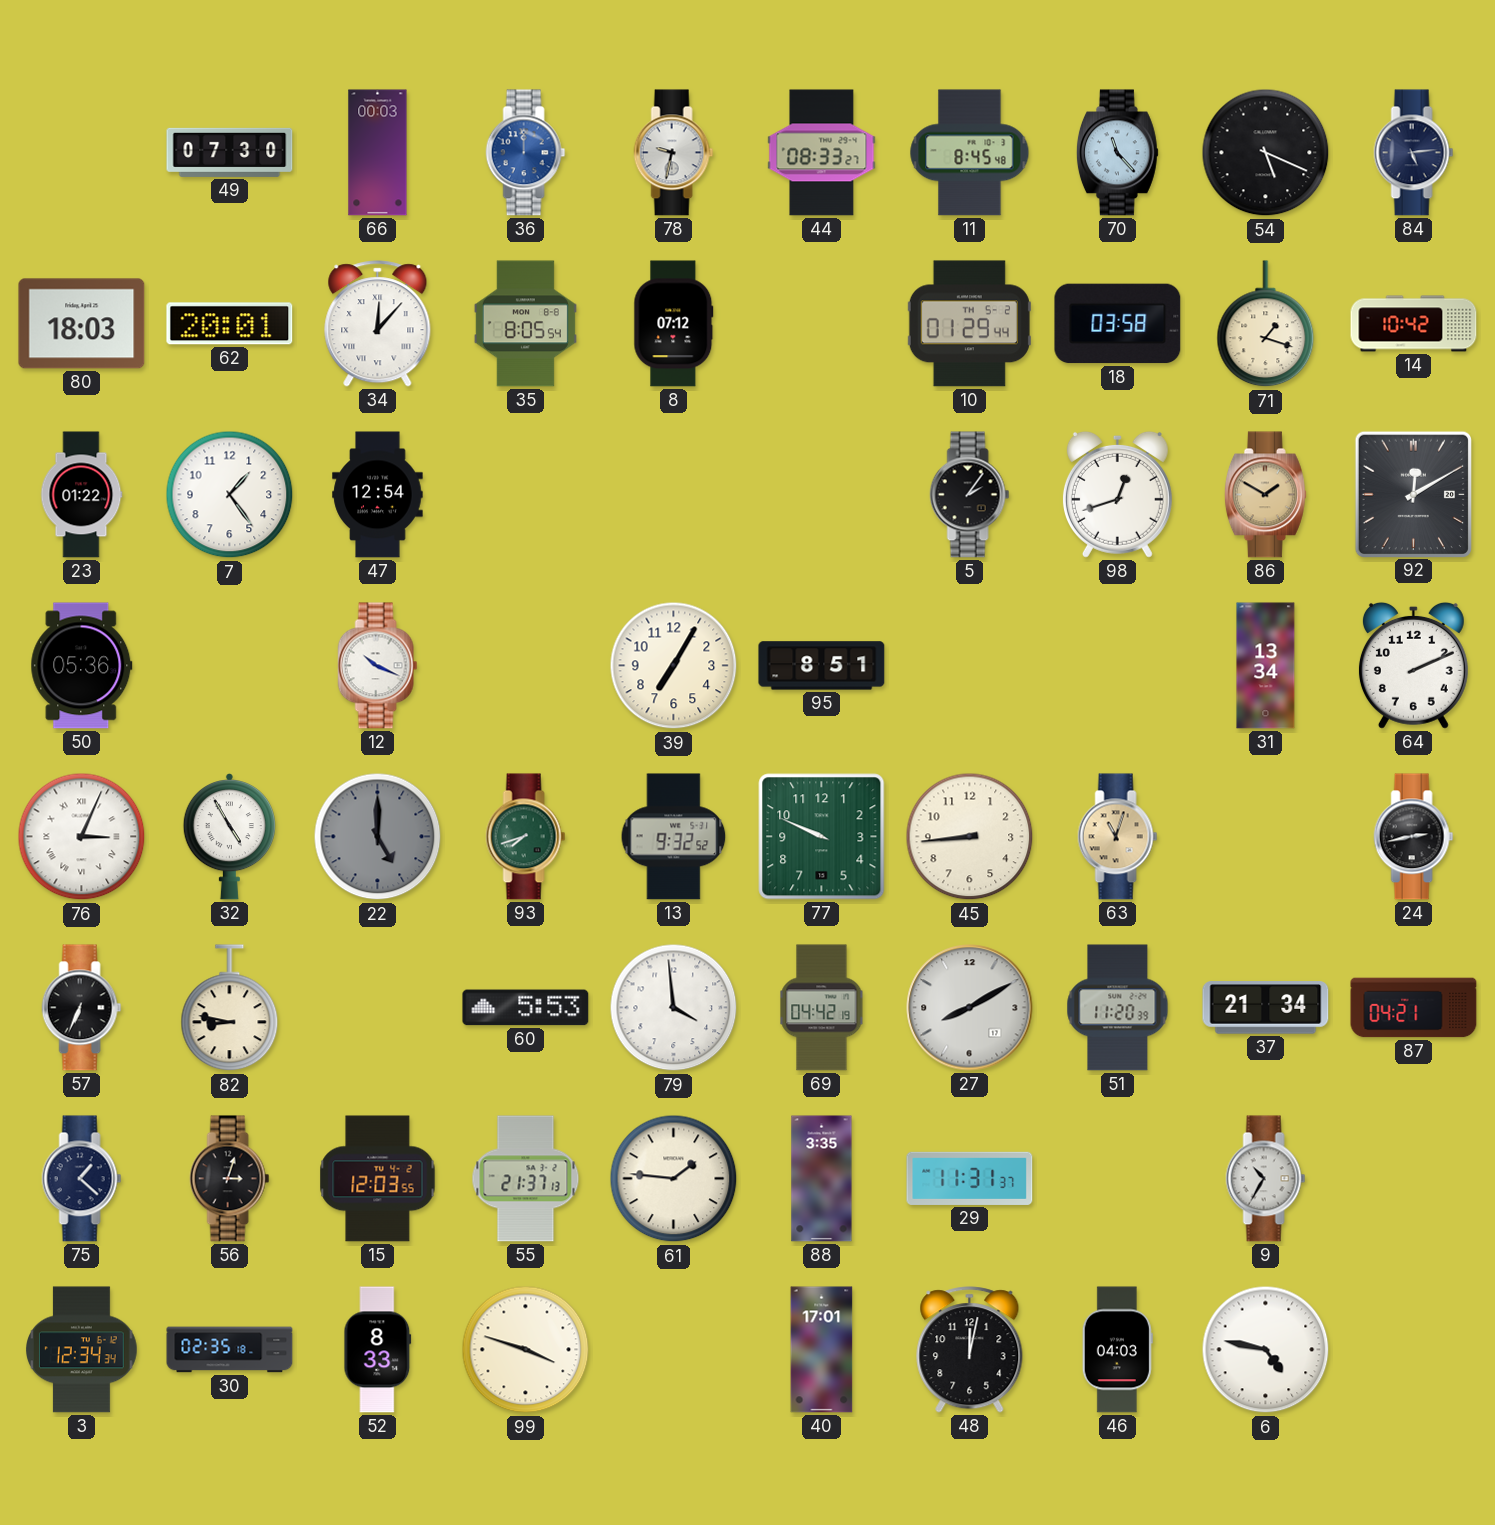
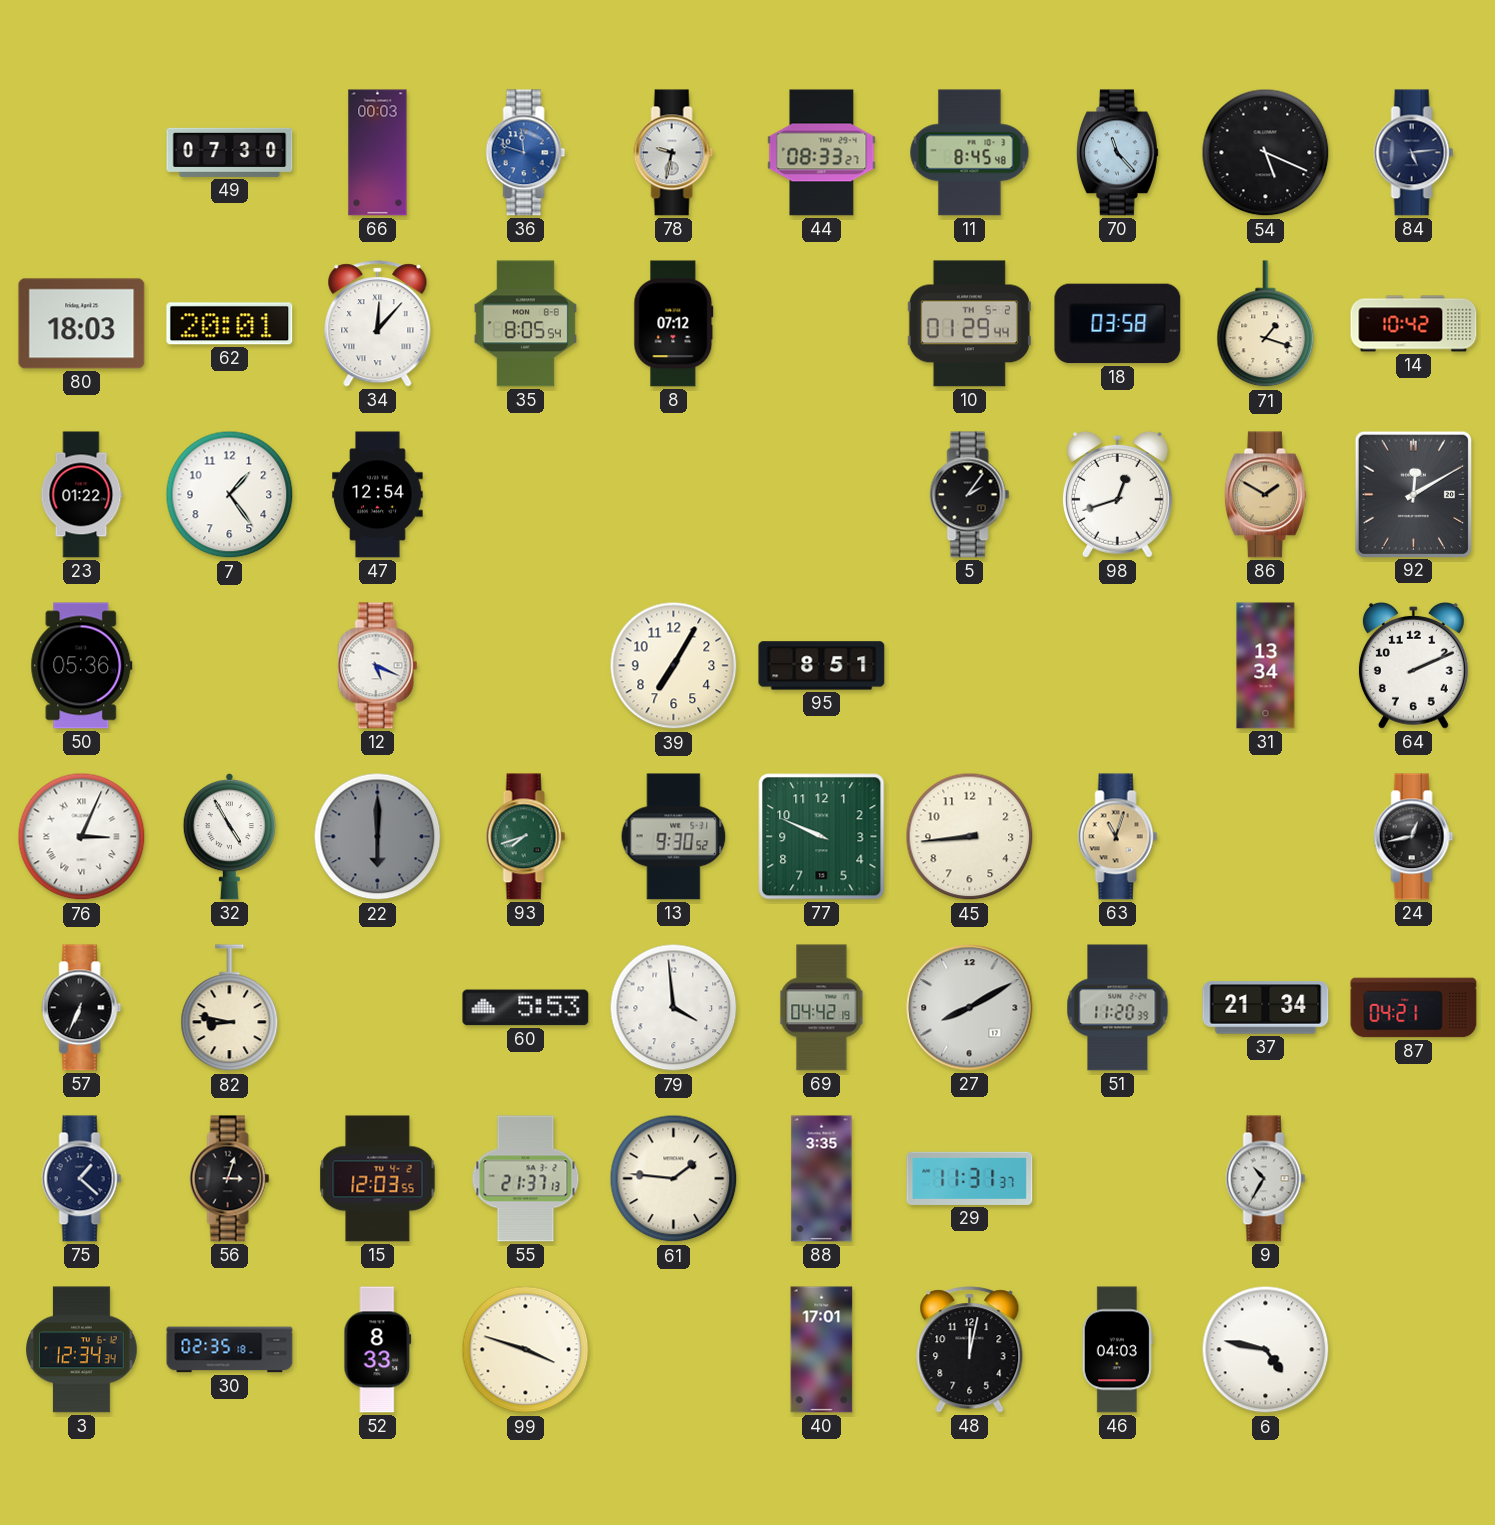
36: 12:00 -> 11:48 (526, 153)
12: 10:19 -> 5:19 (378, 666)
22: 5:00 -> 6:00 (378, 837)
13: 9:32 -> 9:30 (674, 837)
24: 2:43 -> 12:43 (1414, 837)
